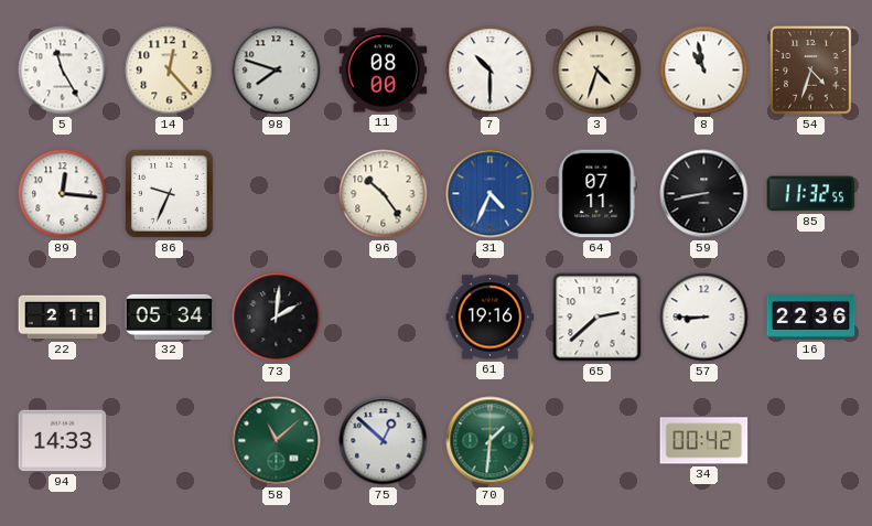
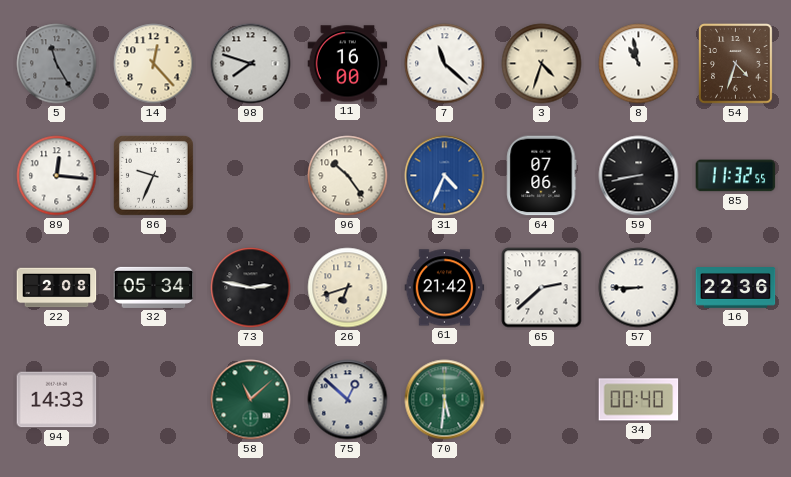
5 dial: white -> grey (57, 64)
11: 08:00 -> 16:00 (348, 64)
7: 10:30 -> 11:22 (445, 64)
64: 07:11 -> 07:06 (542, 176)
22: 2:11 -> 2:08 (57, 288)
73: 2:01 -> 2:47 (251, 288)
26: none -> 6:42 (348, 288)
61: 19:16 -> 21:42 (445, 288)
70: 1:31 -> 5:31 (445, 400)
34: 00:42 -> 00:40 (639, 400)
